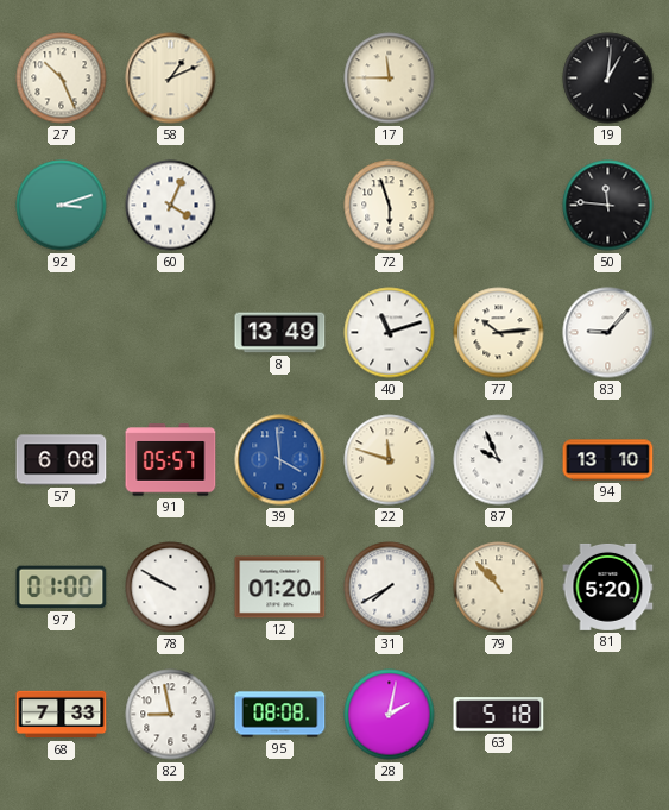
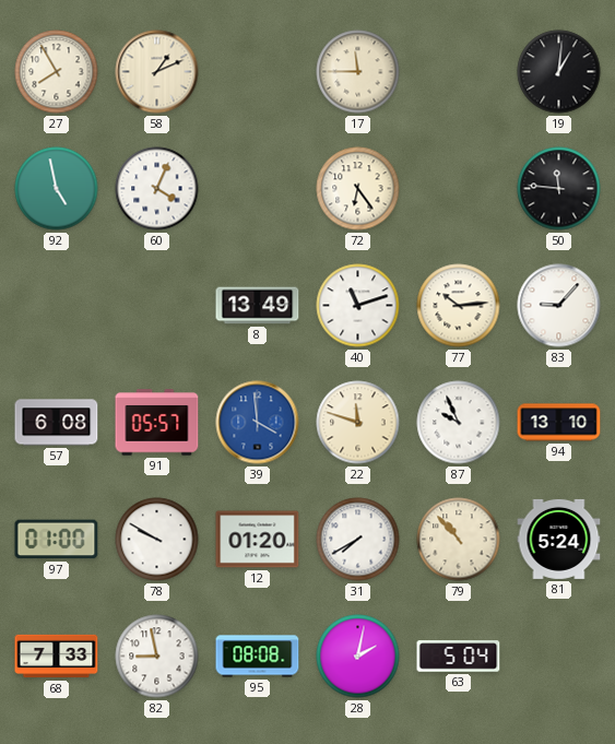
27: 10:26 -> 7:55 (57, 72)
92: 3:12 -> 4:58 (57, 189)
72: 5:57 -> 6:24 (358, 189)
81: 5:20 -> 5:24 (559, 539)
63: 5:18 -> 5:04 (459, 657)
